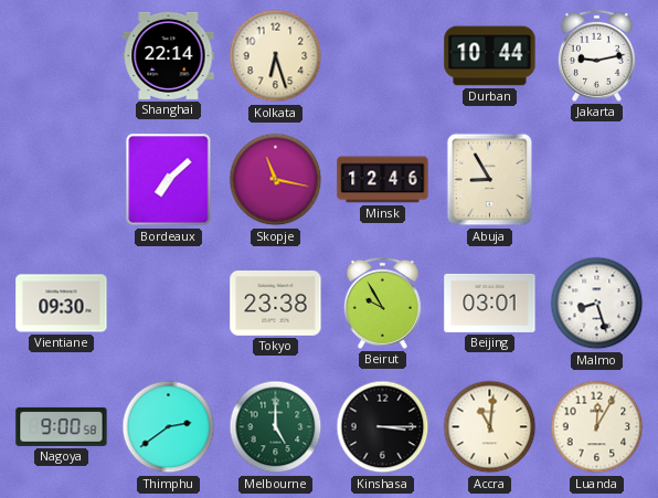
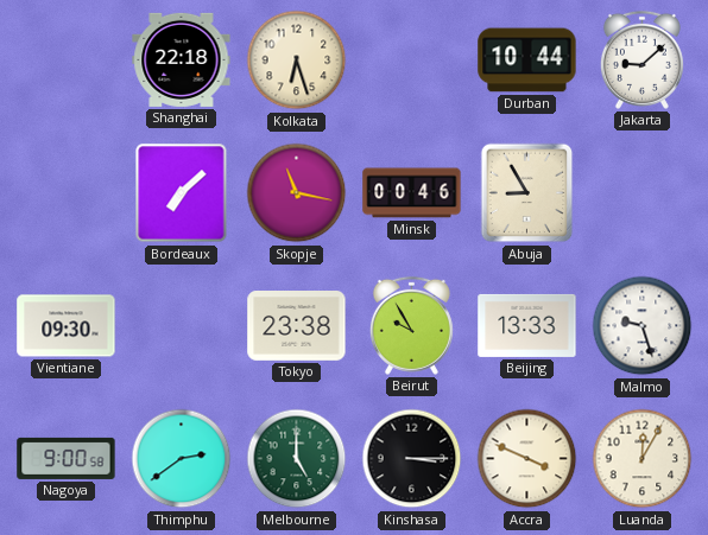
Shanghai: 22:14 -> 22:18 (182, 59)
Jakarta: 9:13 -> 9:08 (641, 59)
Minsk: 12:46 -> 00:46 (412, 193)
Beijing: 03:01 -> 13:33 (527, 325)
Malmo: 8:27 -> 9:27 (643, 326)
Accra: 11:01 -> 3:49 (527, 459)
